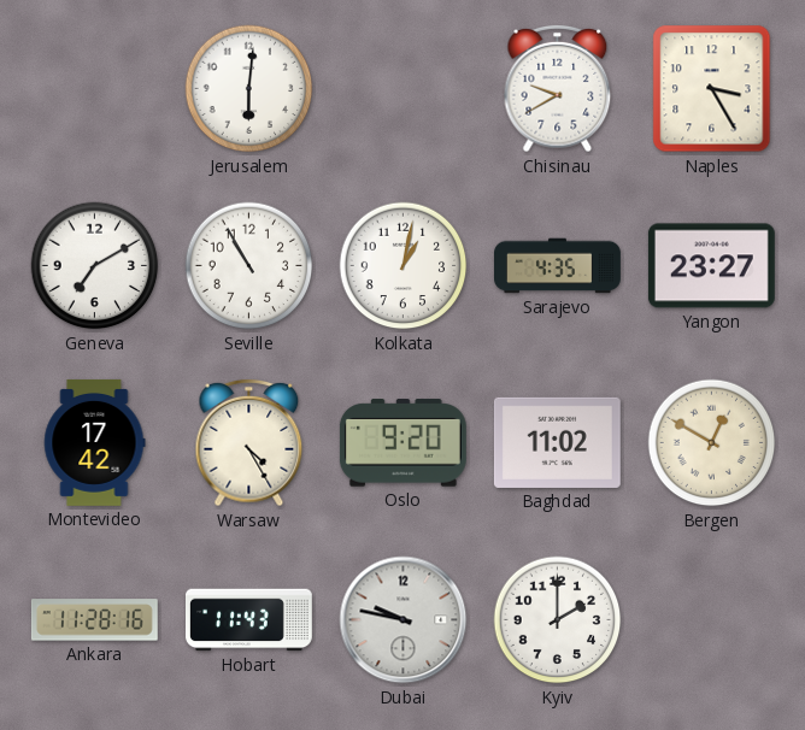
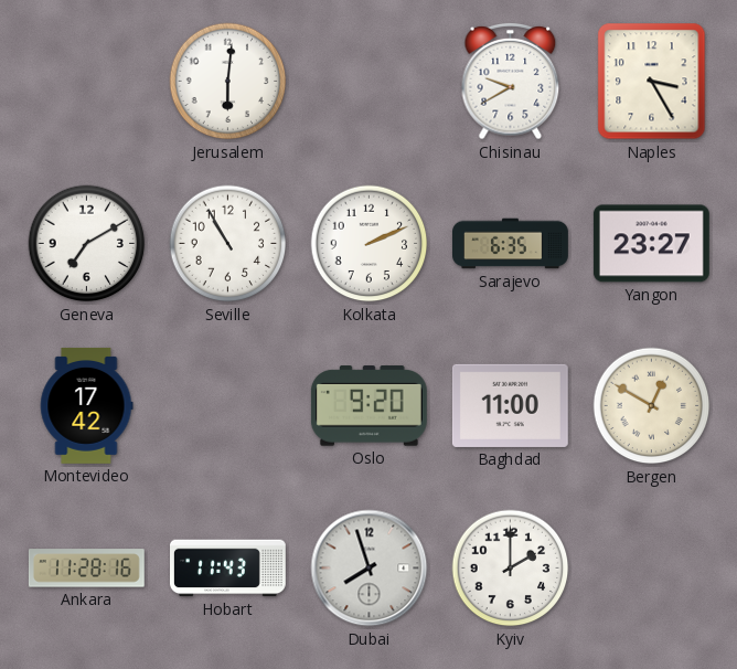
Kolkata: 1:02 -> 2:11 (370, 244)
Sarajevo: 4:35 -> 6:35 (511, 244)
Warsaw: 4:25 -> none (249, 443)
Baghdad: 11:02 -> 11:00 (510, 405)
Dubai: 9:47 -> 7:57 (370, 569)
